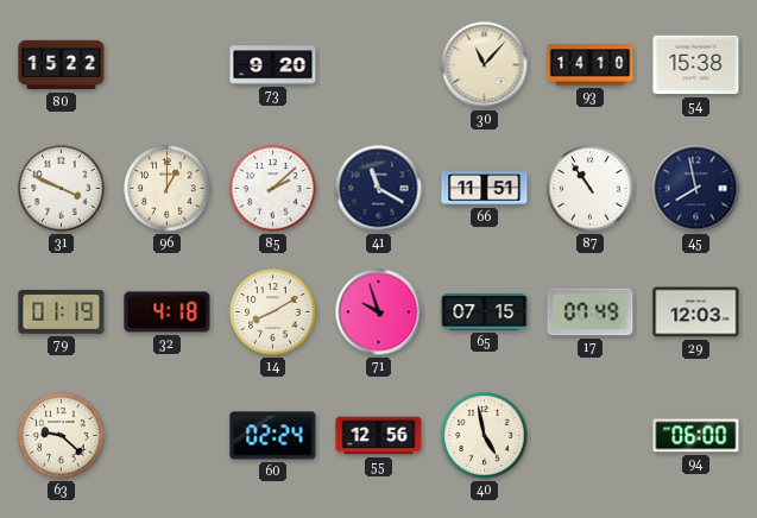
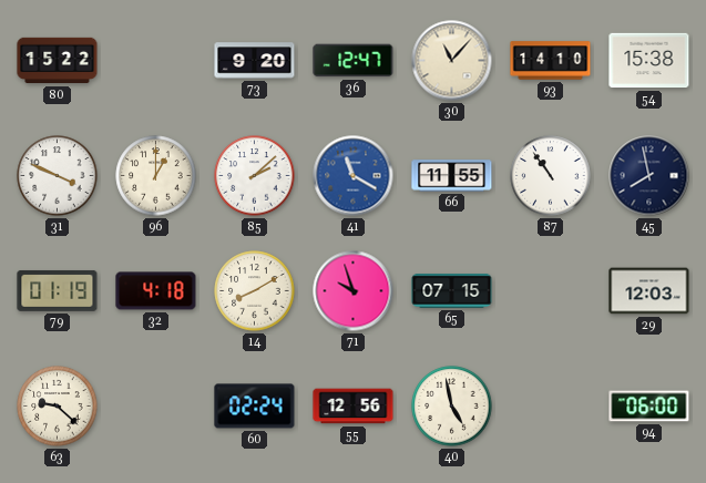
36: none -> 12:47 (354, 61)
41 dial: navy -> blue (354, 176)
66: 11:51 -> 11:55 (452, 176)
17: 07:49 -> none (591, 312)
